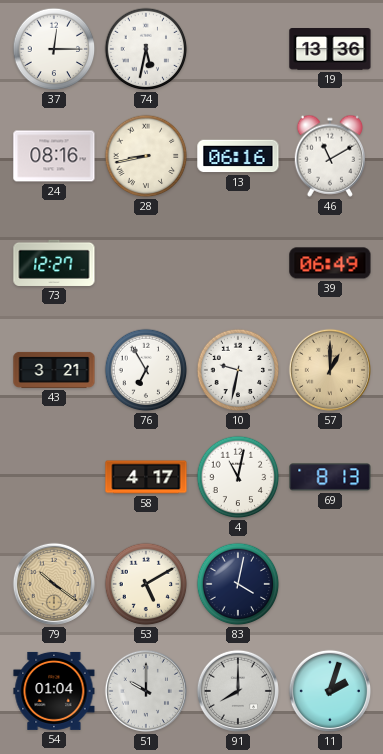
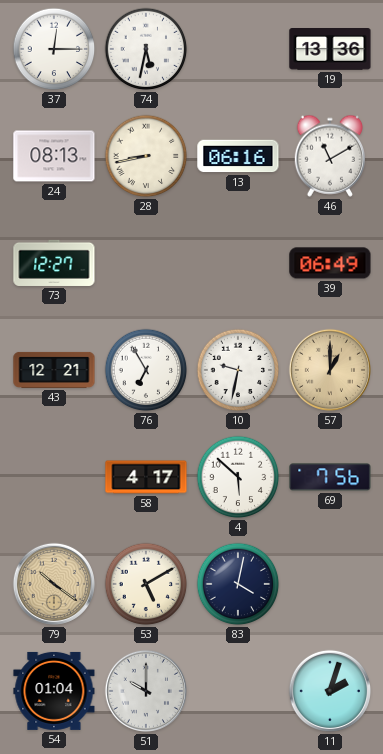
24: 08:16 -> 08:13 (54, 156)
43: 3:21 -> 12:21 (54, 370)
4: 11:02 -> 5:52 (238, 477)
69: 8:13 -> 7:56 (330, 477)
91: 8:00 -> none (238, 691)
